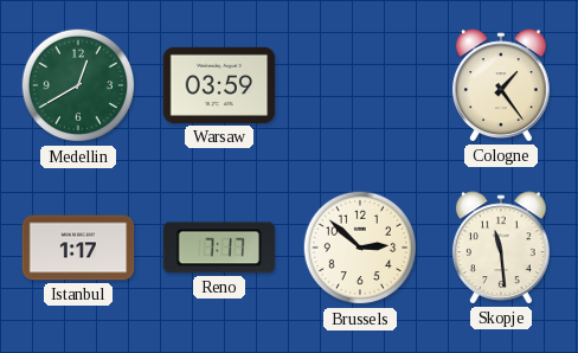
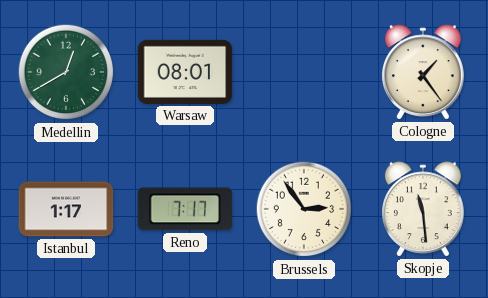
Warsaw: 03:59 -> 08:01 (185, 72)
Brussels: 2:52 -> 2:54 (304, 209)
